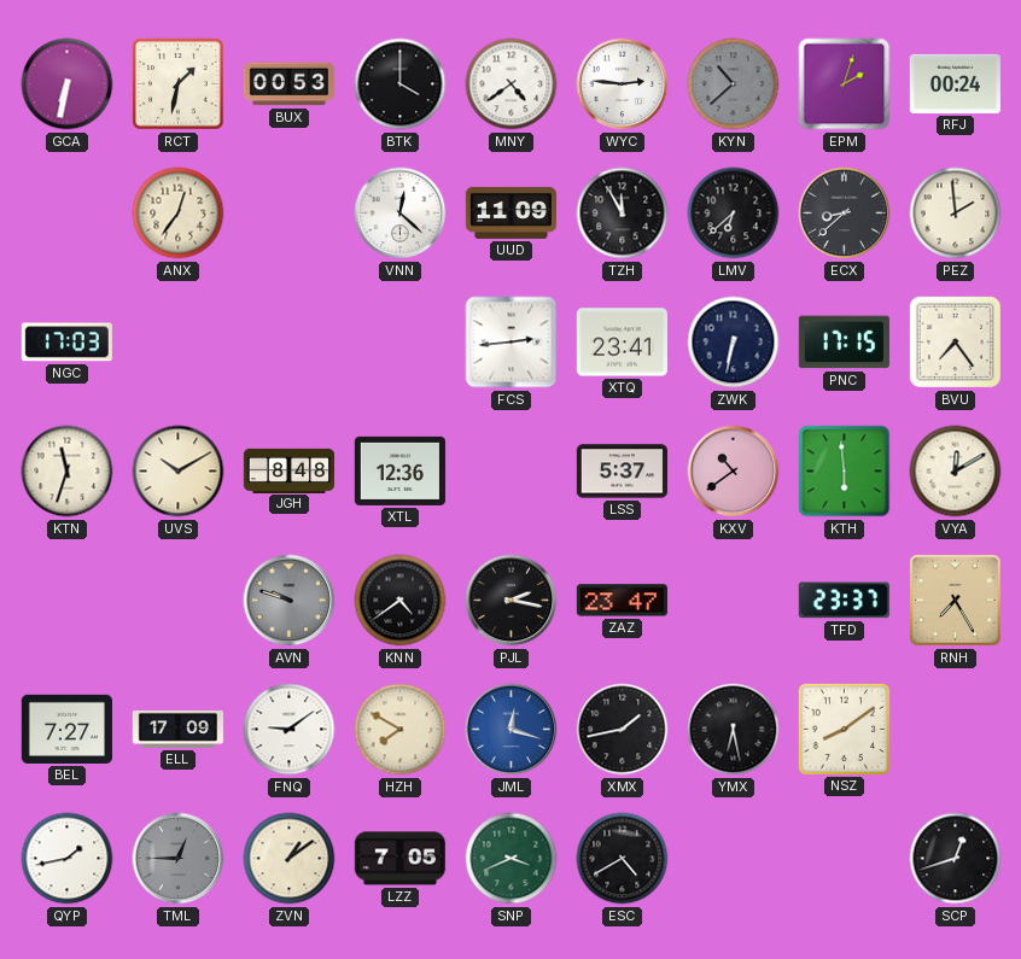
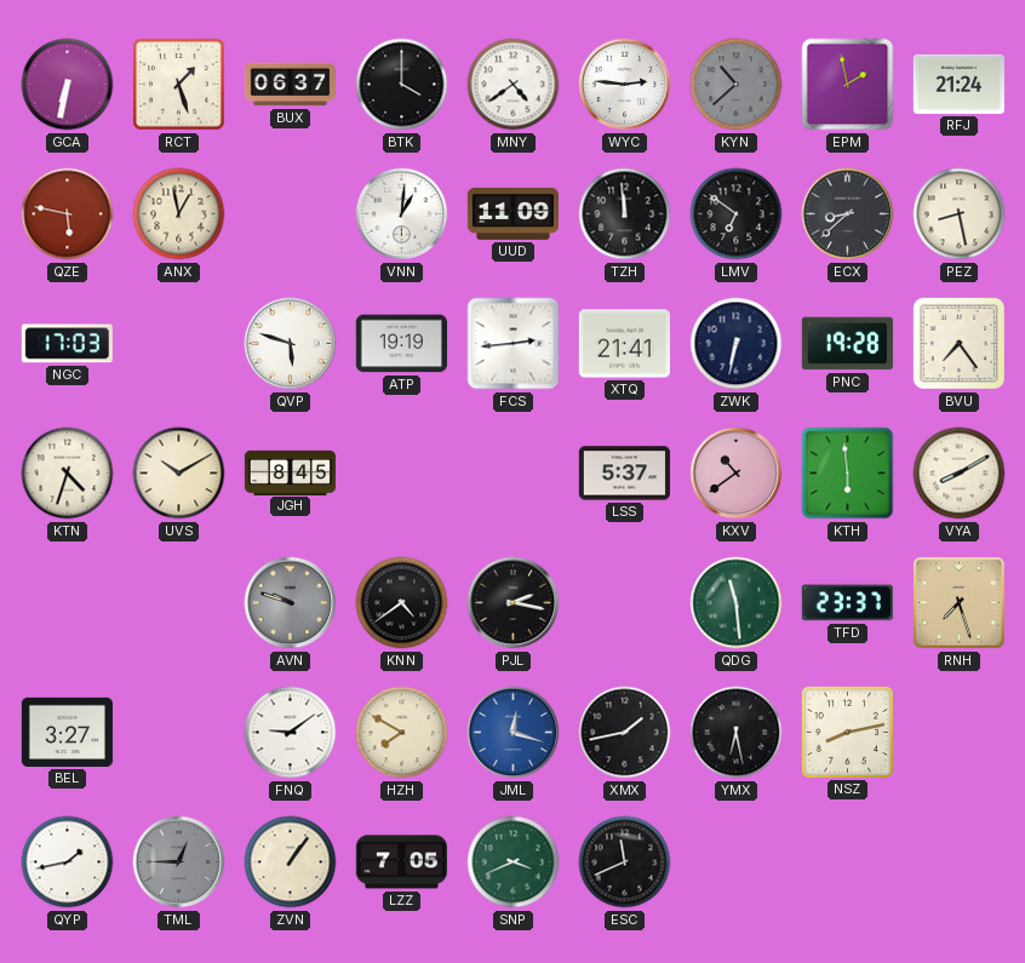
RCT: 1:32 -> 1:27 (179, 85)
BUX: 00:53 -> 06:37 (290, 85)
EPM: 2:03 -> 1:58 (848, 85)
RFJ: 00:24 -> 21:24 (958, 84)
QZE: none -> 5:47 (68, 214)
ANX: 12:36 -> 12:58 (179, 214)
VNN: 12:22 -> 1:01 (402, 214)
TZH: 11:55 -> 11:59 (625, 214)
LMV: 6:38 -> 6:51 (737, 214)
PEZ: 1:59 -> 8:28 (960, 214)
QVP: none -> 5:48 (291, 344)
ATP: none -> 19:19 (401, 344)
XTQ: 23:41 -> 21:41 (624, 344)
PNC: 17:15 -> 19:28 (847, 344)
KTN: 11:33 -> 4:33 (68, 474)
JGH: 8:48 -> 8:45 (290, 472)
XTL: 12:36 -> none (399, 470)
VYA: 12:10 -> 8:10 (960, 474)
ZAZ: 23:47 -> none (622, 601)
QDG: none -> 11:29 (737, 603)
RNH: 7:25 -> 7:27 (958, 602)
BEL: 7:27 -> 3:27 (67, 732)
ELL: 17:09 -> none (177, 729)
NSZ: 8:09 -> 8:13 (847, 732)
ZVN: 1:09 -> 1:06 (291, 862)
ESC: 4:40 -> 11:41 (625, 862)
SCP: 12:42 -> none (956, 859)
